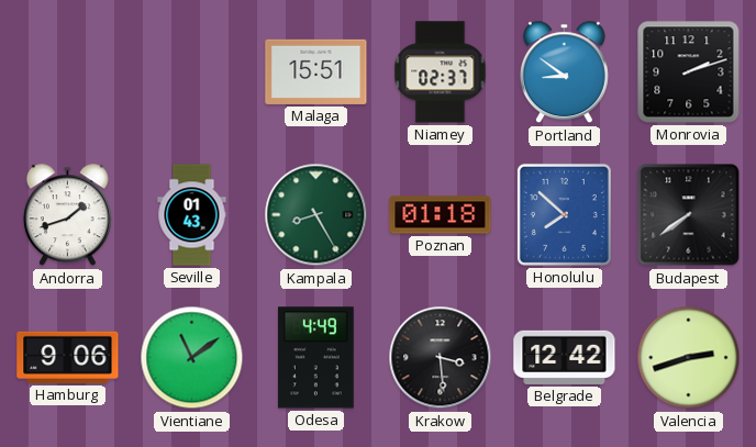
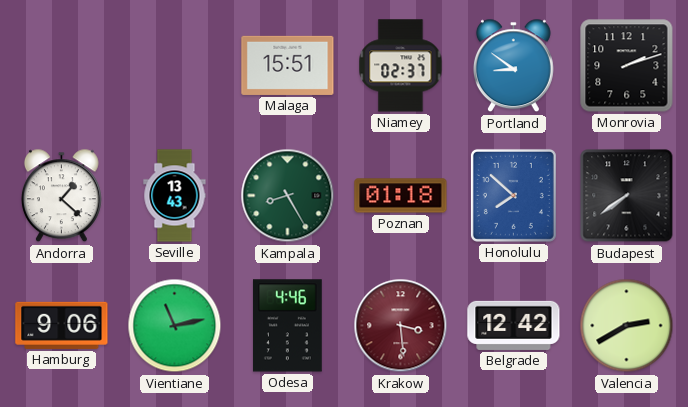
Andorra: 1:42 -> 1:22 (61, 196)
Seville: 01:43 -> 13:43 (175, 196)
Vientiane: 11:09 -> 11:13 (175, 326)
Odesa: 4:49 -> 4:46 (287, 326)
Krakow dial: black -> burgundy (401, 326)
Valencia: 2:42 -> 2:40 (627, 326)
